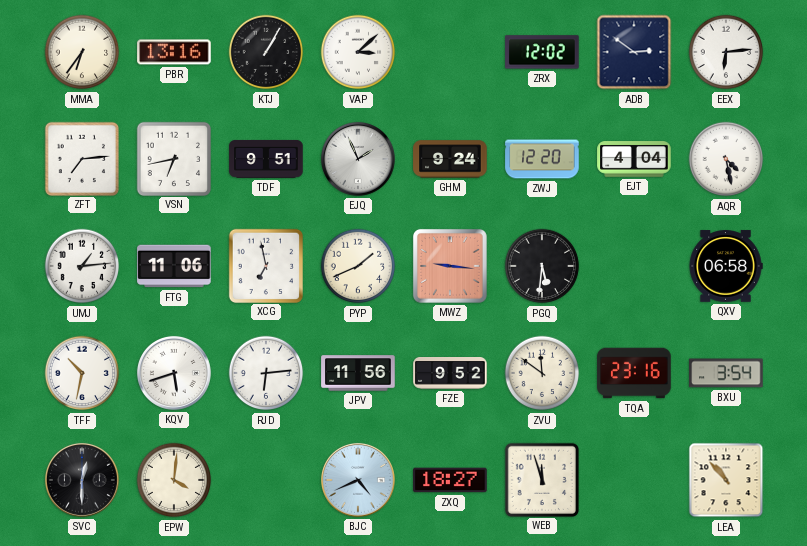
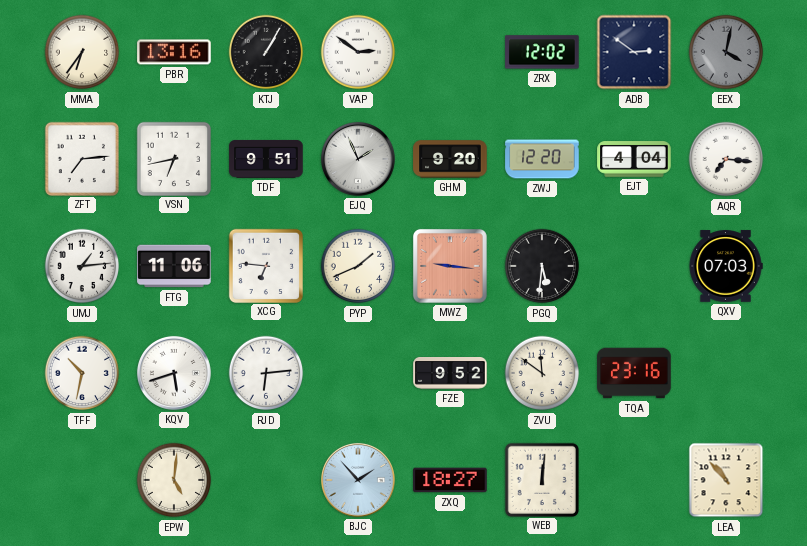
VAP: 3:08 -> 2:51 (358, 52)
EEX: 6:14 -> 4:02 (726, 52)
EEX dial: white -> grey (726, 52)
GHM: 9:24 -> 9:20 (450, 159)
AQR: 4:28 -> 7:16 (726, 159)
XCG: 6:58 -> 6:46 (265, 265)
QXV: 06:58 -> 07:03 (726, 266)
JPV: 11:56 -> none (358, 373)
BXU: 3:54 -> none (726, 373)
SVC: 12:30 -> none (82, 480)
EPW: 4:01 -> 5:01 (174, 480)
BJC: 4:41 -> 1:53 (358, 480)
WEB: 11:57 -> 12:01 (541, 479)
